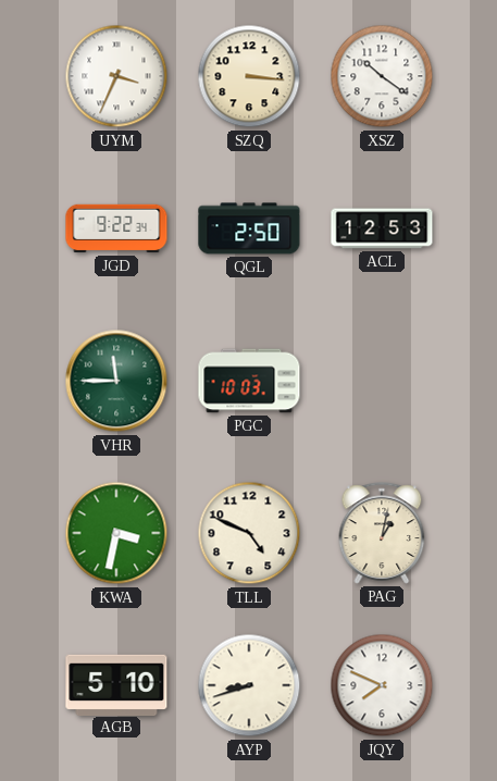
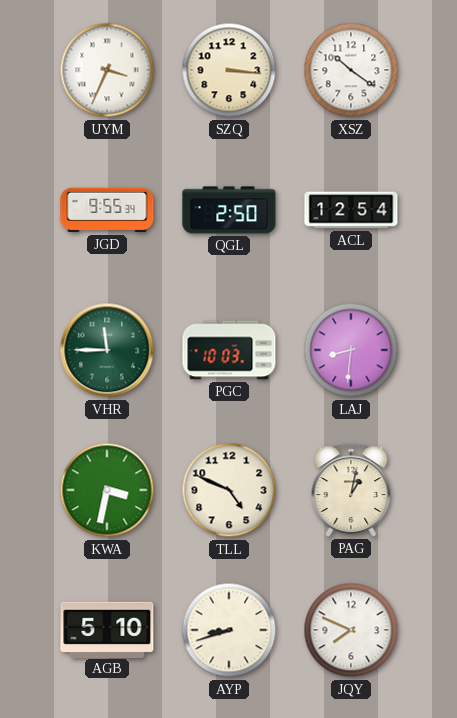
JGD: 9:22 -> 9:55 (107, 210)
ACL: 12:53 -> 12:54 (351, 210)
LAJ: none -> 8:31 (351, 350)
